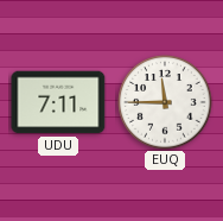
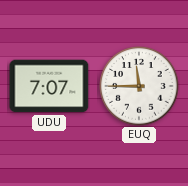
UDU: 7:11 -> 7:07 (49, 86)
